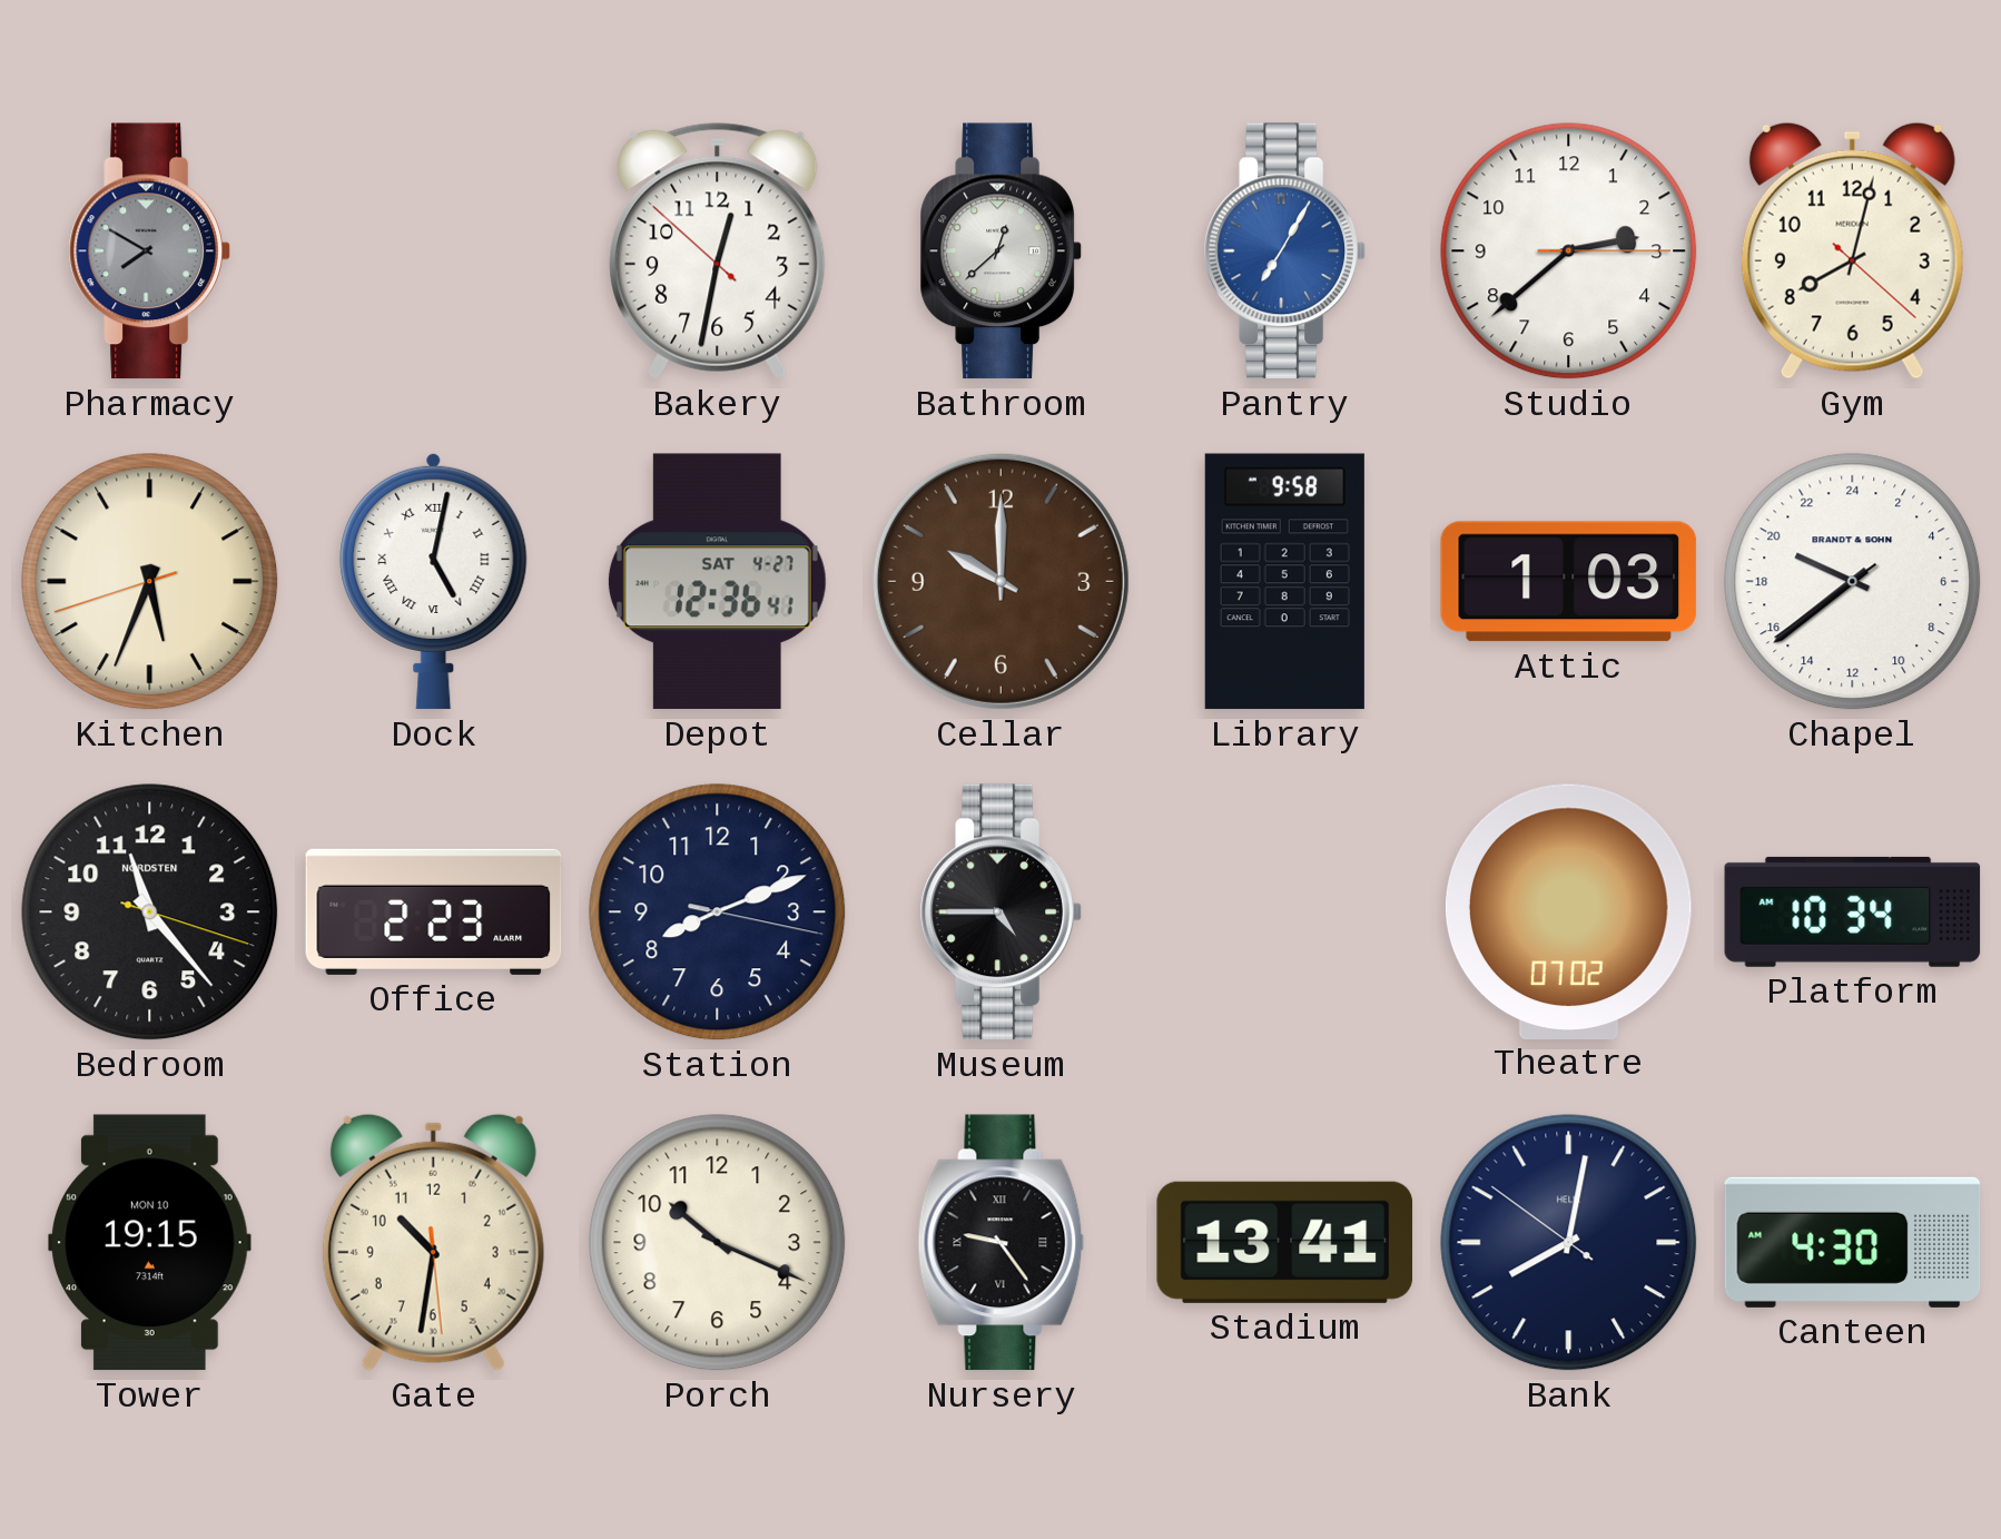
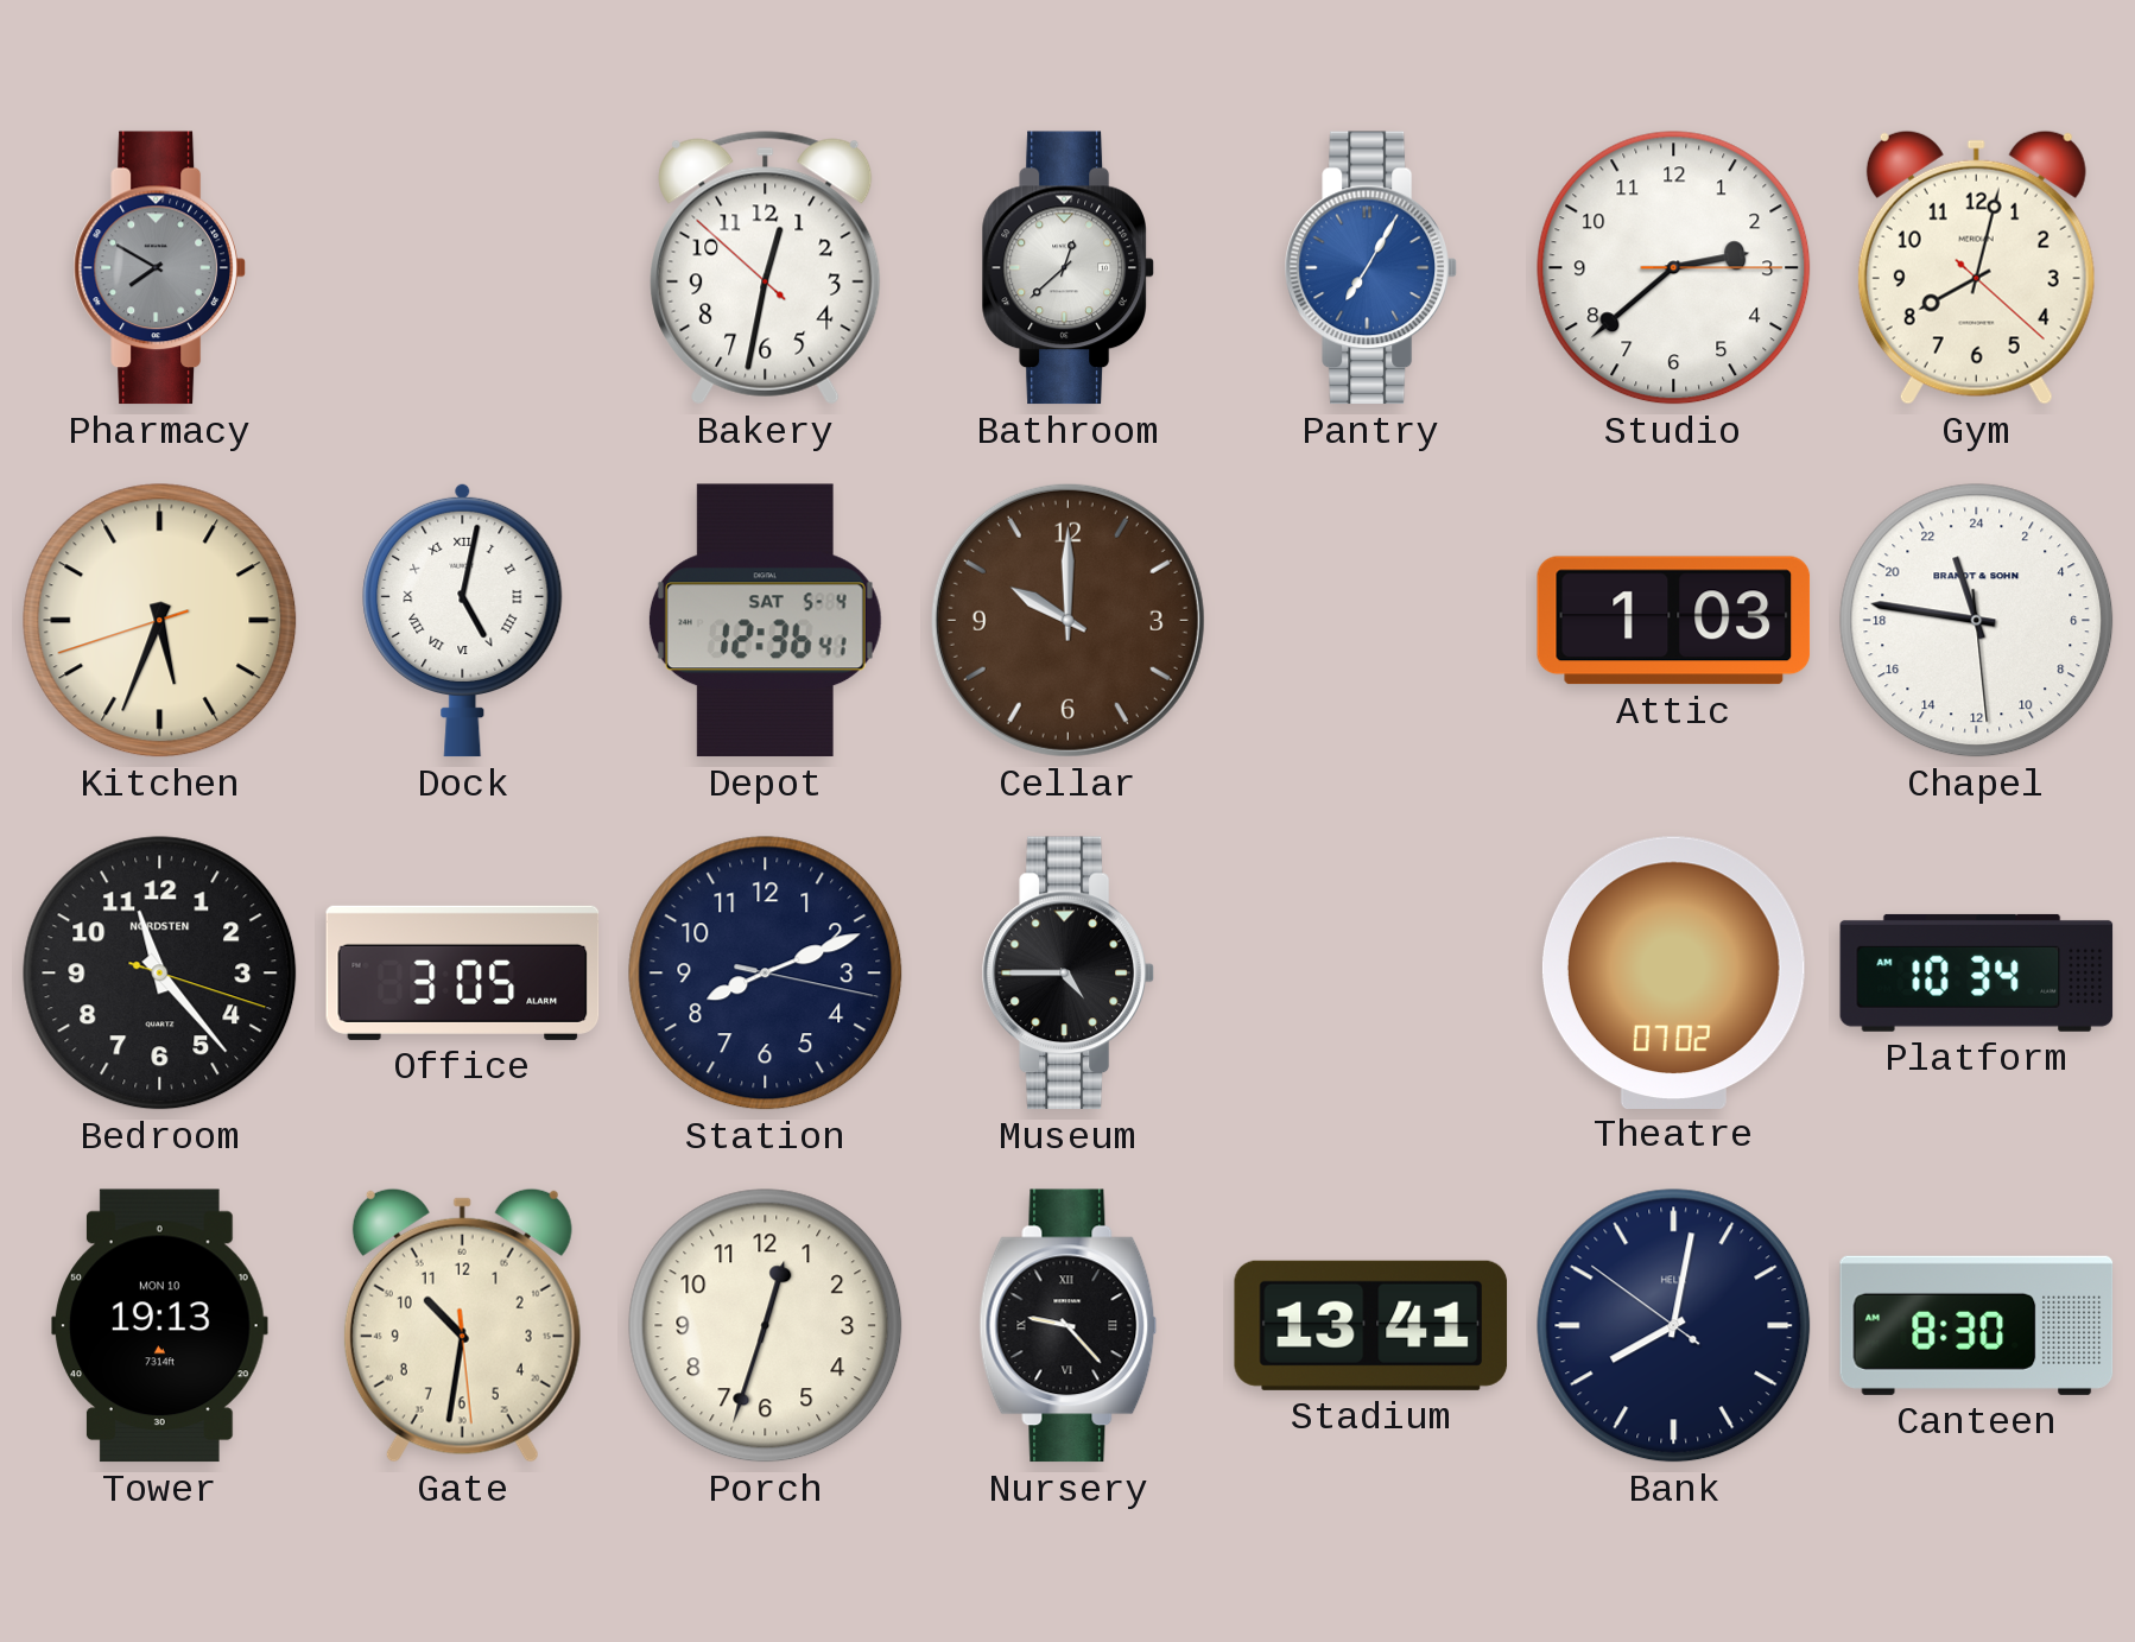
Depot date: SAT 4-27 -> SAT 5-4 (765, 621)
Library: 9:58 -> none (1284, 582)
Chapel: 19:38 -> 22:46 (1977, 621)
Office: 2:23 -> 3:05 (463, 972)
Tower: 19:15 -> 19:13 (160, 1326)
Porch: 10:19 -> 12:33 (766, 1326)
Nursery: 9:24 -> 9:23 (1069, 1326)
Canteen: 4:30 -> 8:30 (1977, 1325)
